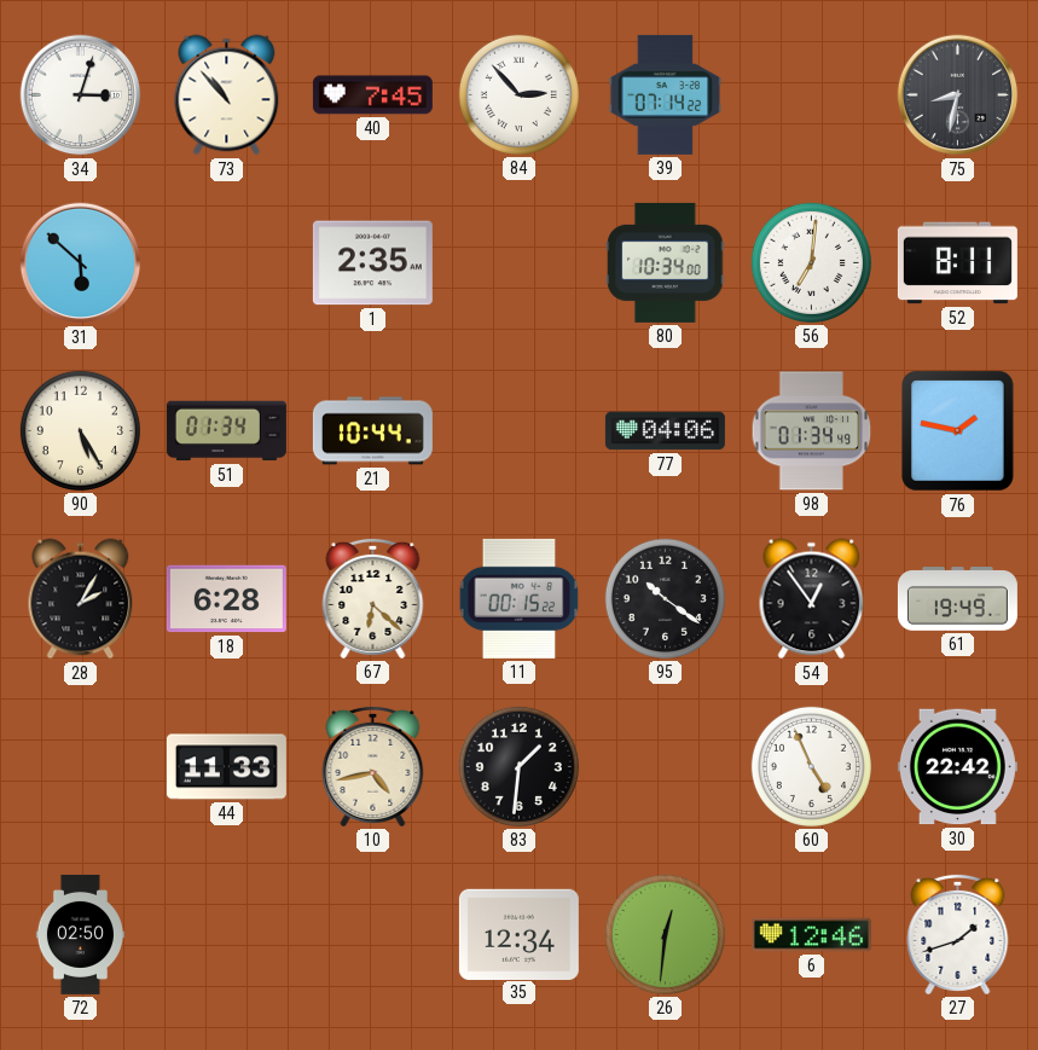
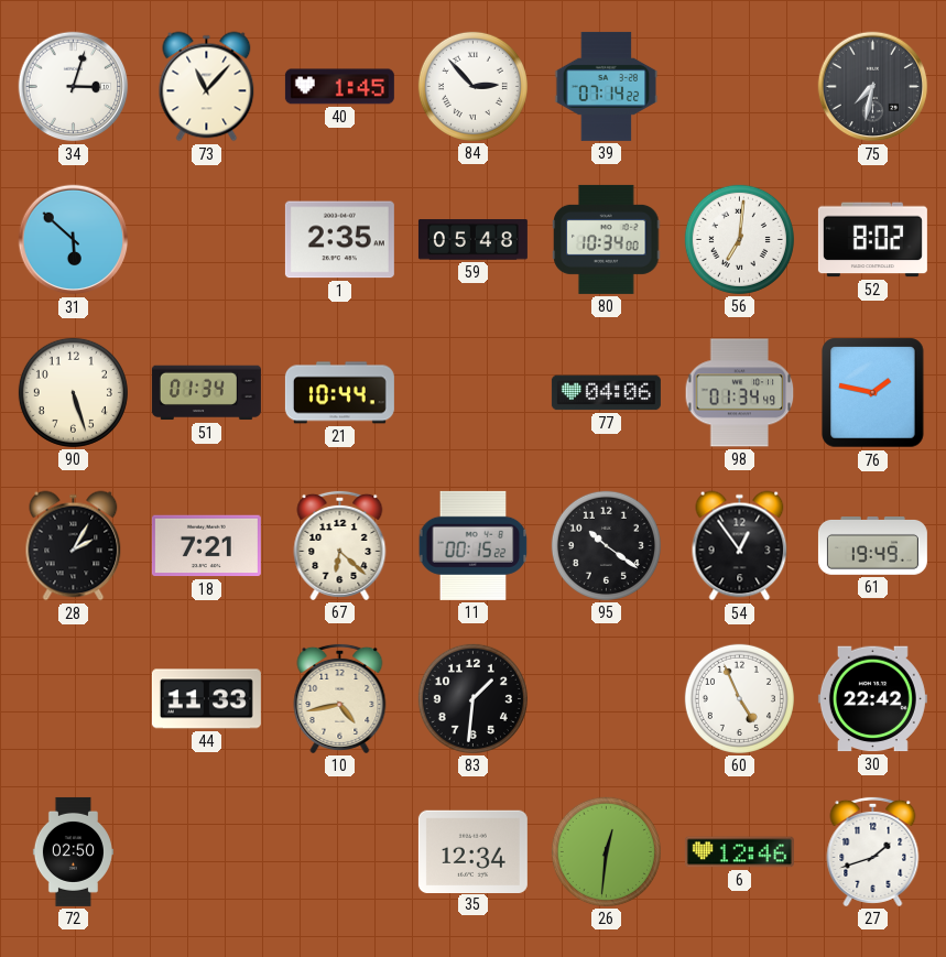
73: 10:53 -> 11:07 (207, 87)
40: 7:45 -> 1:45 (339, 87)
75: 8:32 -> 7:32 (873, 87)
59: none -> 05:48 (472, 240)
52: 8:11 -> 8:02 (872, 240)
90: 5:25 -> 5:27 (73, 392)
18: 6:28 -> 7:21 (206, 546)
